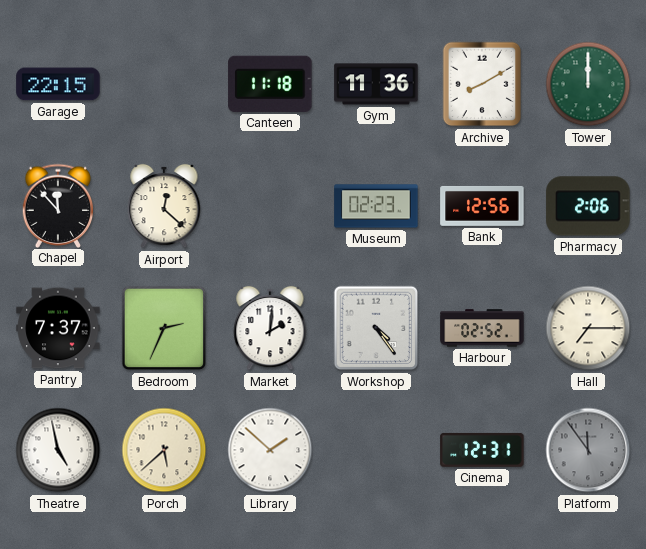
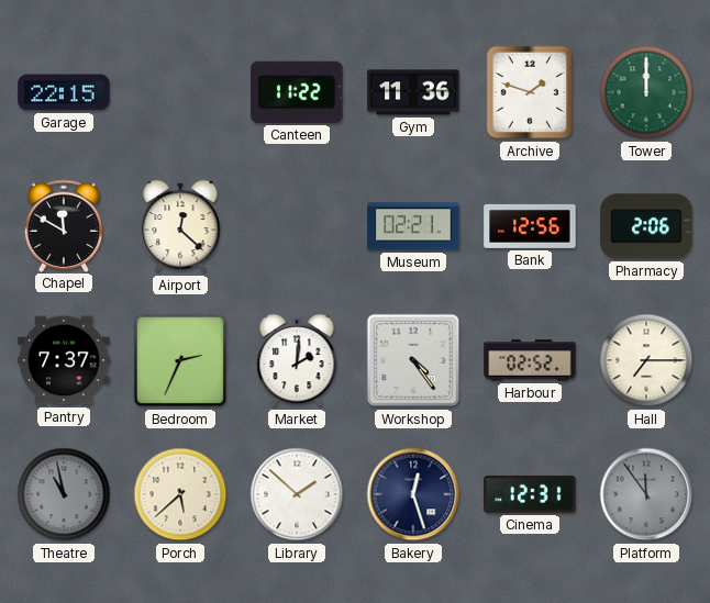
Canteen: 11:18 -> 11:22 (297, 92)
Archive: 8:10 -> 1:48 (530, 92)
Chapel: 11:53 -> 11:50 (64, 225)
Museum: 02:23 -> 02:21 (413, 226)
Theatre: 4:58 -> 10:58 (64, 494)
Theatre dial: white -> grey (64, 494)
Bakery: none -> 12:27 (413, 494)
